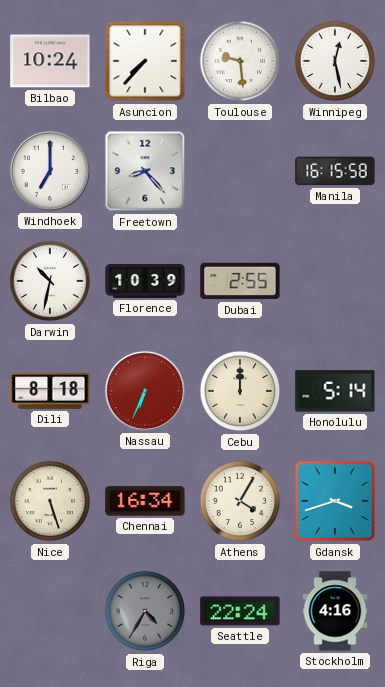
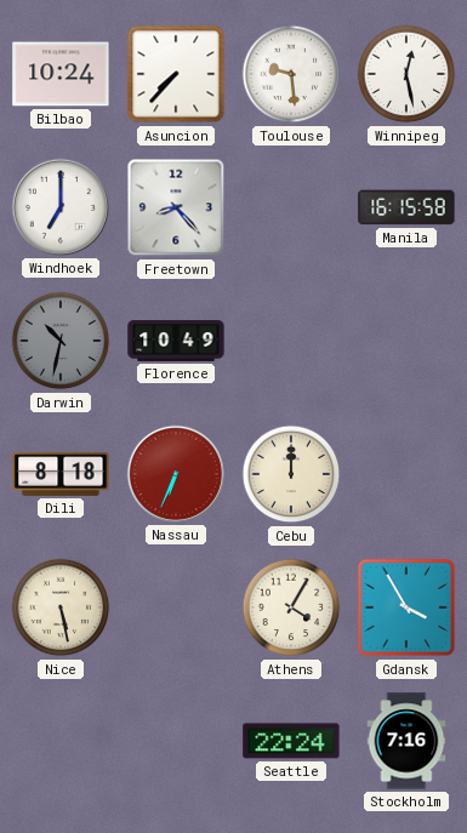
Darwin dial: white -> grey (61, 341)
Florence: 10:39 -> 10:49 (176, 342)
Dubai: 2:55 -> none (240, 281)
Honolulu: 5:14 -> none (335, 391)
Nice: 5:27 -> 5:28 (61, 607)
Chennai: 16:34 -> none (145, 501)
Gdansk: 3:42 -> 3:55 (406, 607)
Riga: 4:35 -> none (145, 611)
Stockholm: 4:16 -> 7:16 (406, 741)
